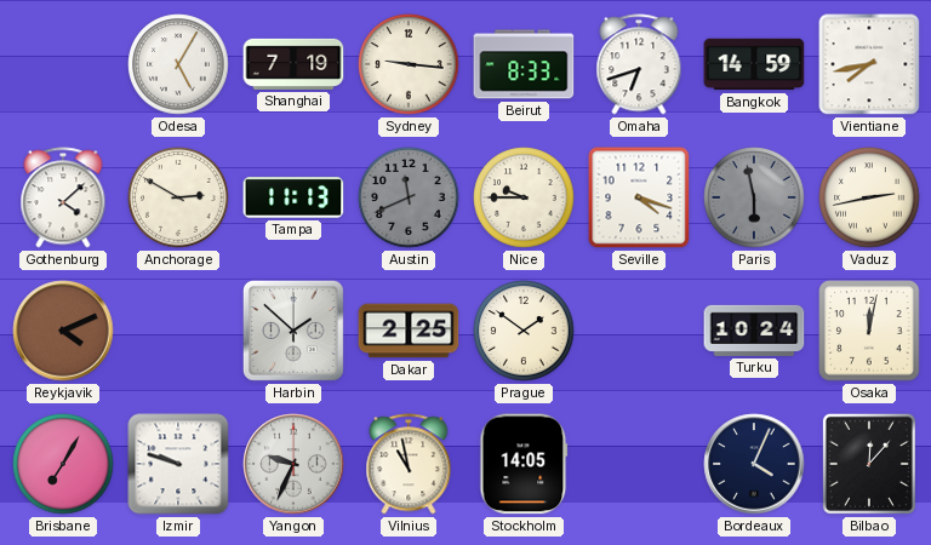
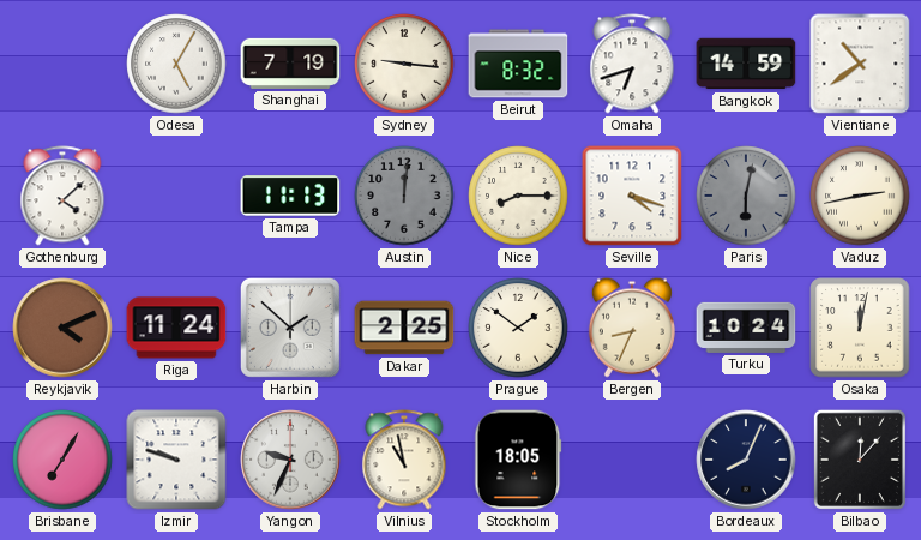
Beirut: 8:33 -> 8:32 (518, 64)
Vientiane: 7:43 -> 10:39 (860, 64)
Anchorage: 2:50 -> none (178, 197)
Austin: 11:41 -> 12:01 (404, 196)
Nice: 9:45 -> 8:15 (518, 196)
Paris: 5:58 -> 6:02 (746, 196)
Riga: none -> 11:24 (176, 328)
Bergen: none -> 8:34 (632, 328)
Stockholm: 14:05 -> 18:05 (518, 460)
Bordeaux: 4:04 -> 8:04 (746, 460)
